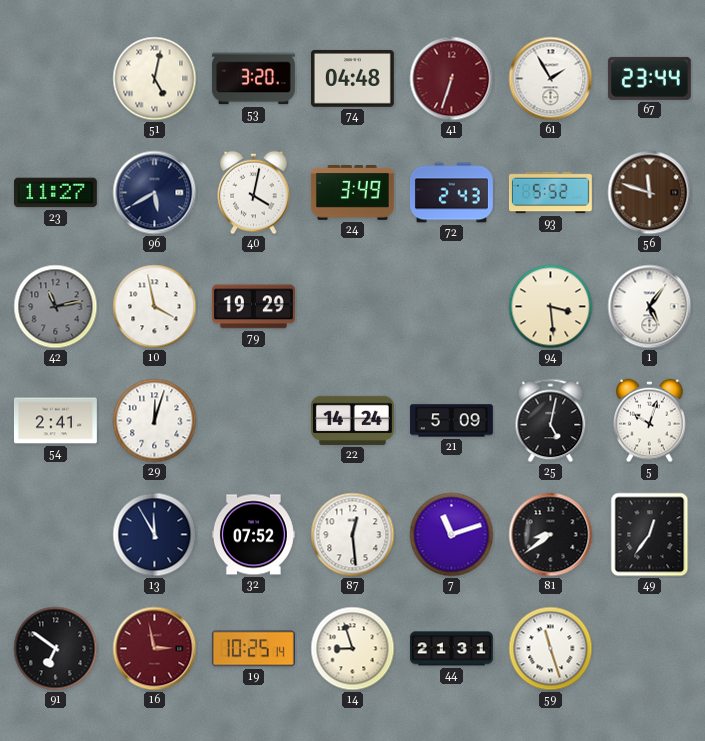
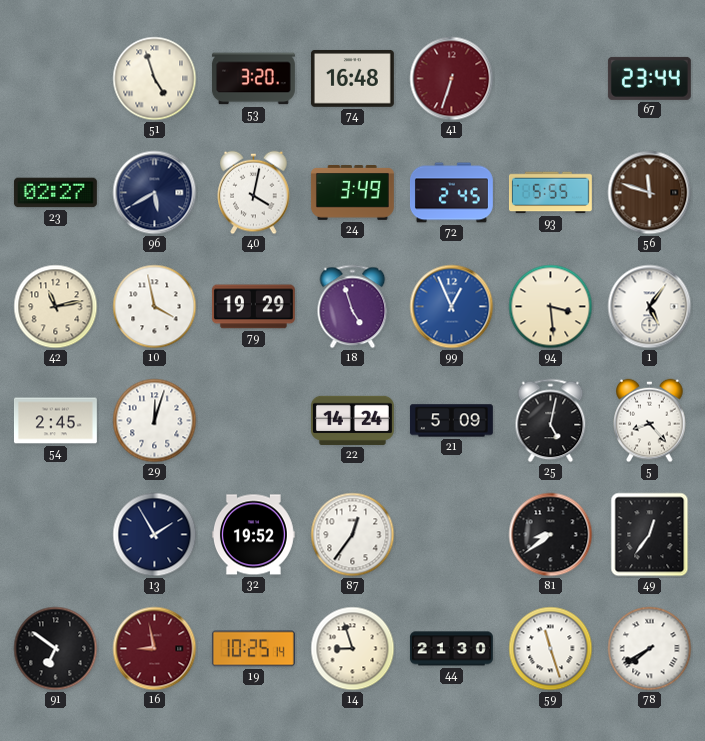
51: 5:02 -> 4:57 (155, 79)
74: 04:48 -> 16:48 (352, 78)
61: 1:55 -> none (551, 79)
23: 11:27 -> 02:27 (55, 193)
72: 2:43 -> 2:45 (451, 193)
93: 5:52 -> 5:55 (550, 193)
42 dial: grey -> cream (56, 307)
18: none -> 4:57 (353, 307)
99: none -> 12:56 (452, 307)
54: 2:41 -> 2:45 (55, 421)
5: 10:03 -> 8:23 (650, 421)
13: 11:55 -> 1:55 (155, 535)
32: 07:52 -> 19:52 (253, 535)
87: 12:29 -> 12:36 (353, 535)
7: 11:12 -> none (452, 535)
16: 2:58 -> 8:58 (155, 649)
44: 21:31 -> 21:30 (451, 649)
78: none -> 7:40 (650, 649)
